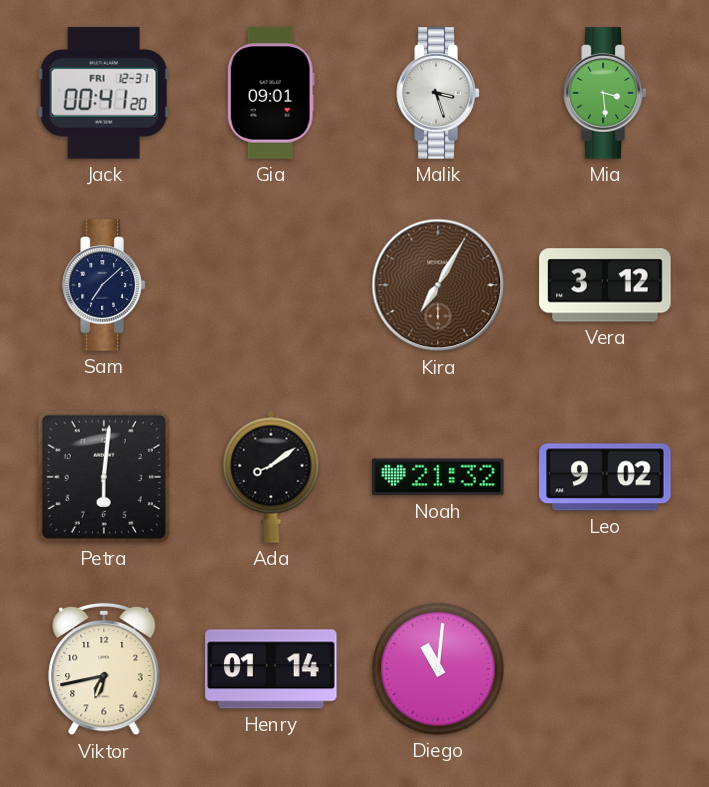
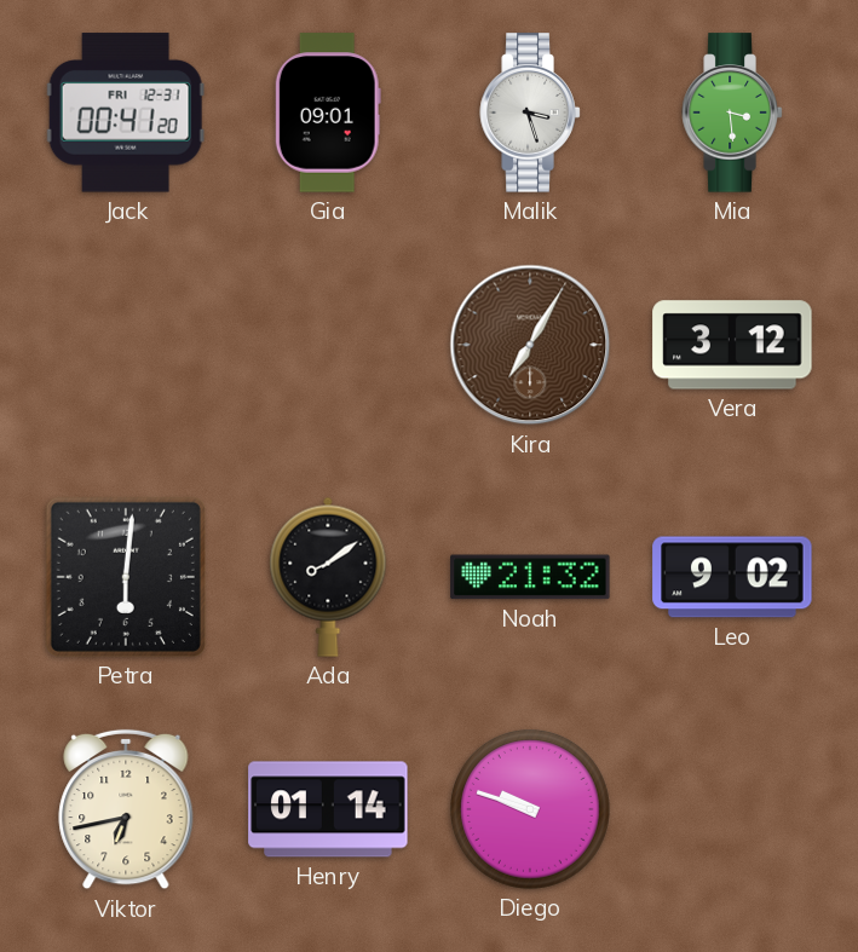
Sam: 7:08 -> none (104, 285)
Diego: 11:01 -> 9:48 (531, 810)
